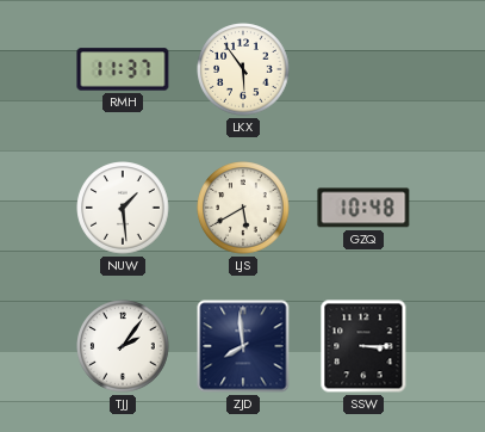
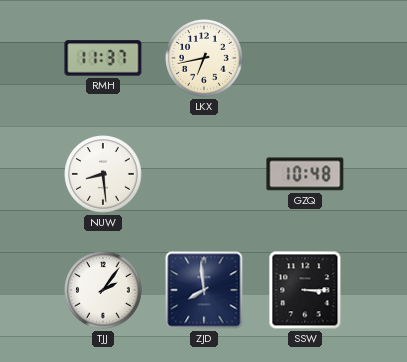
LKX: 5:54 -> 6:43 (204, 58)
NUW: 1:29 -> 8:29 (103, 174)
LJS: 5:40 -> none (243, 208)
